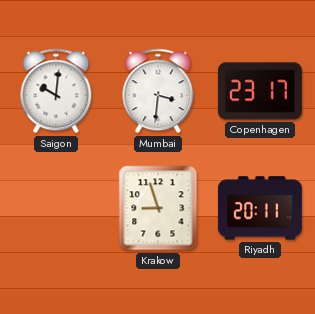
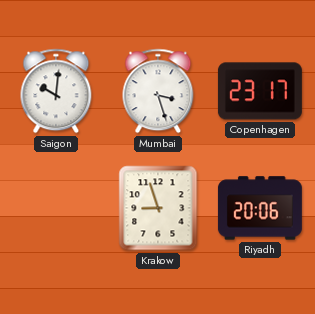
Mumbai: 3:31 -> 3:27 (158, 91)
Riyadh: 20:11 -> 20:06 (260, 208)
